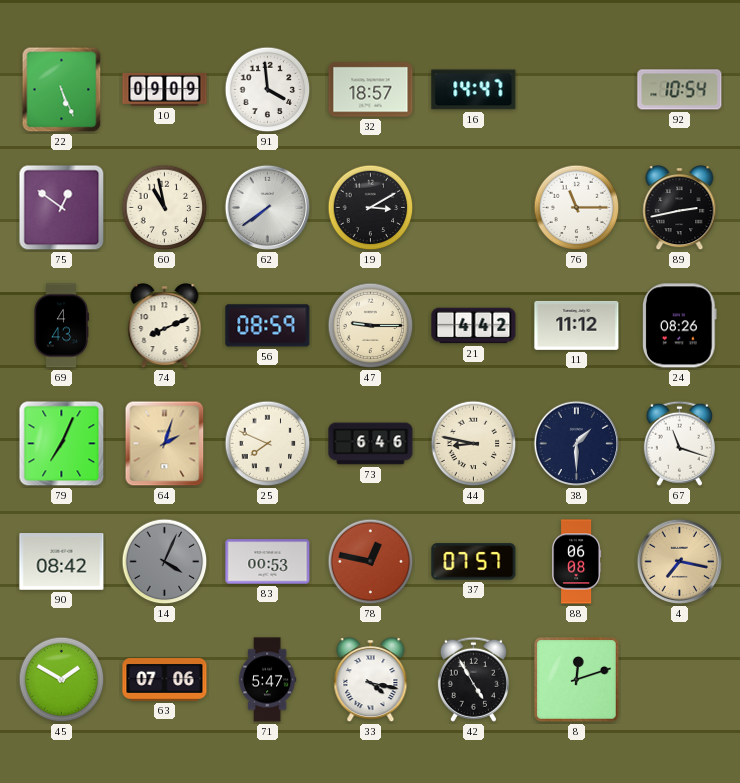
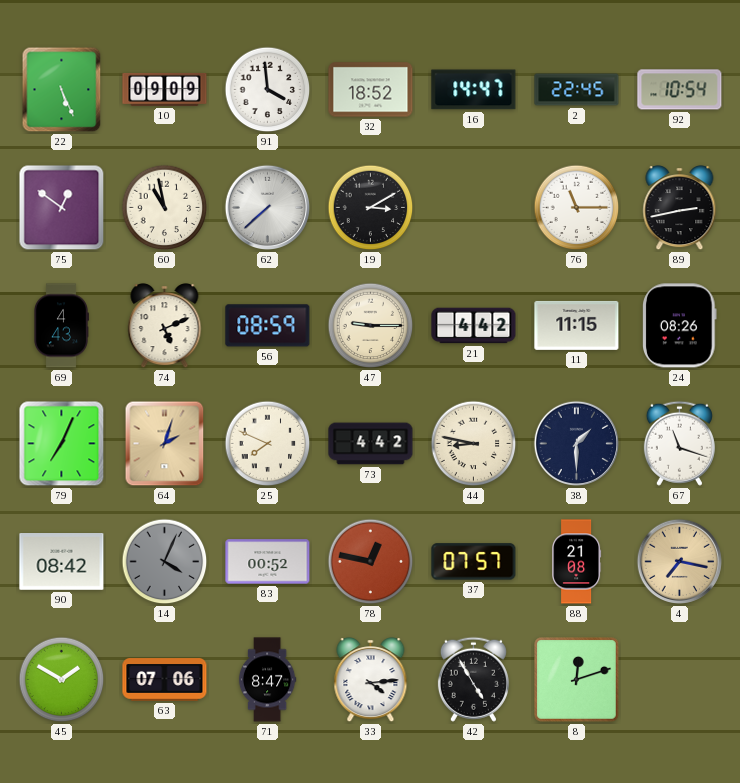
32: 18:57 -> 18:52 (371, 90)
2: none -> 22:45 (577, 90)
62: 7:39 -> 7:38 (268, 208)
74: 8:11 -> 5:11 (165, 326)
11: 11:12 -> 11:15 (577, 325)
73: 6:46 -> 4:42 (371, 444)
83: 00:53 -> 00:52 (268, 562)
88: 06:08 -> 21:08 (577, 562)
71: 5:47 -> 8:47 (267, 680)
33: 4:17 -> 4:14 (371, 680)
